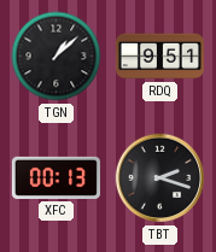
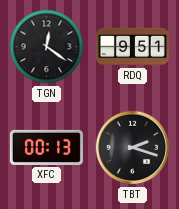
TGN: 1:08 -> 12:21 (47, 47)
